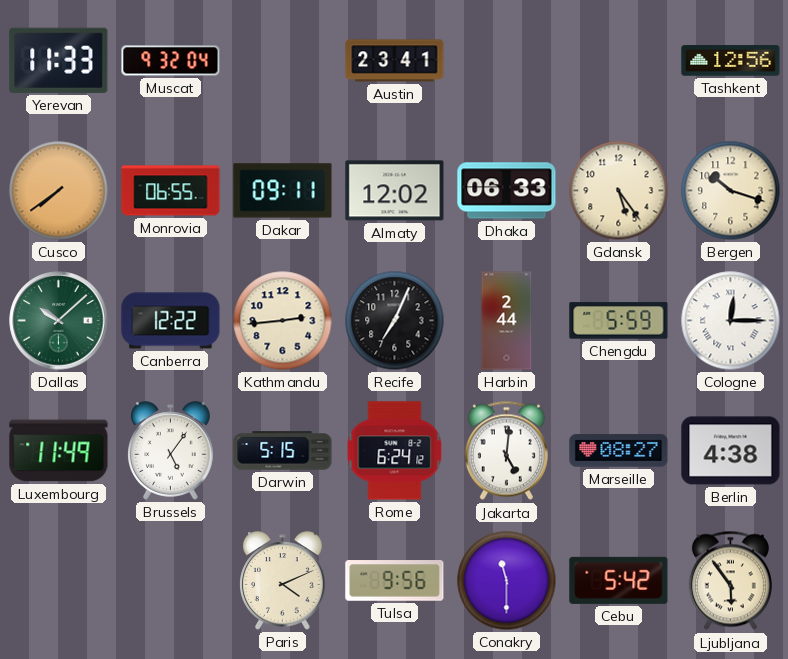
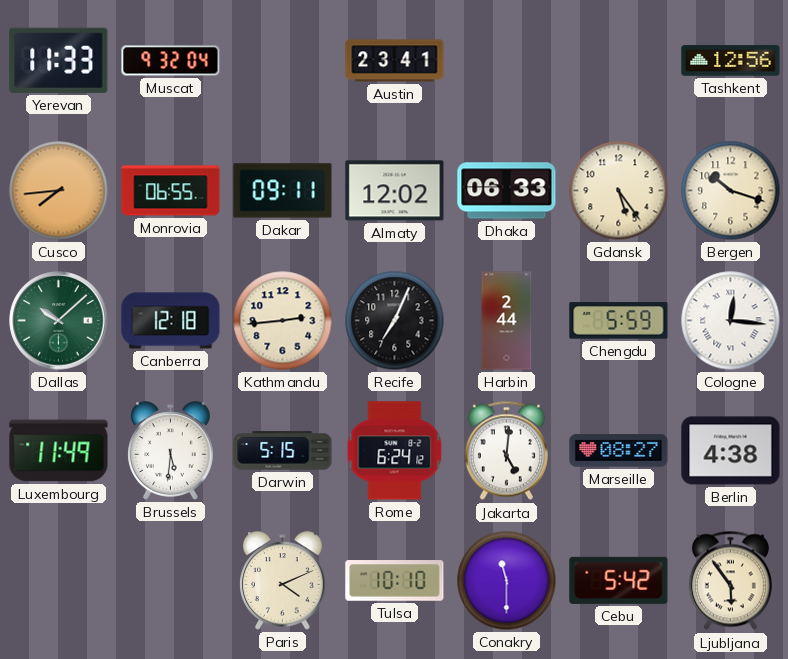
Cusco: 7:39 -> 7:44 (59, 191)
Canberra: 12:22 -> 12:18 (171, 321)
Cologne: 12:15 -> 12:16 (731, 321)
Brussels: 5:06 -> 5:31 (171, 451)
Tulsa: 9:56 -> 10:10 (395, 581)
